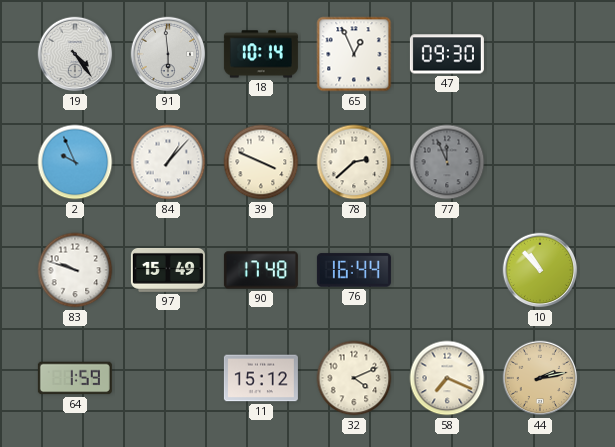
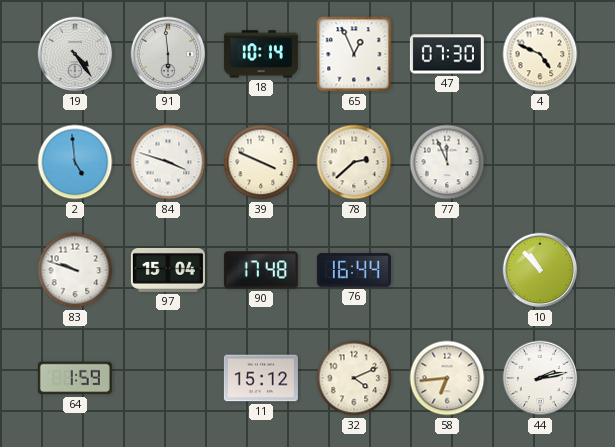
47: 09:30 -> 07:30 (447, 54)
4: none -> 4:49 (540, 54)
2: 9:56 -> 4:59 (75, 162)
84: 1:07 -> 3:48 (168, 162)
77 dial: grey -> white (447, 162)
97: 15:49 -> 15:04 (168, 270)
58: 7:19 -> 6:44 (447, 378)
44 dial: champagne -> white (540, 378)
